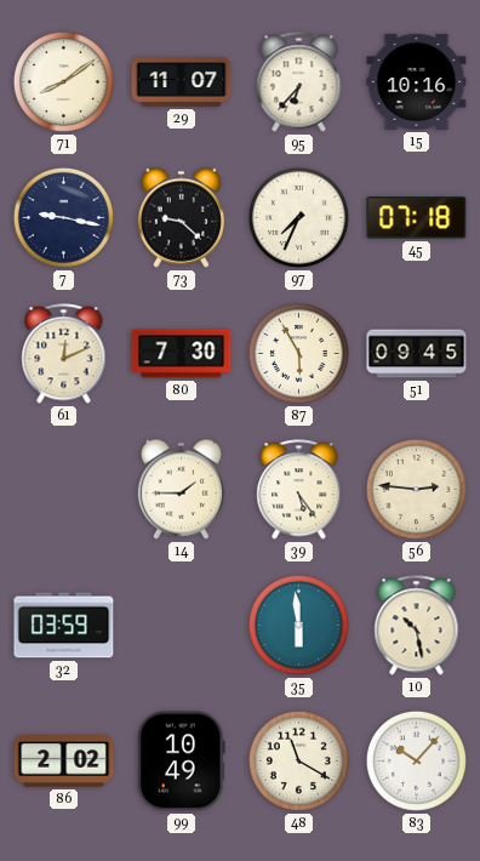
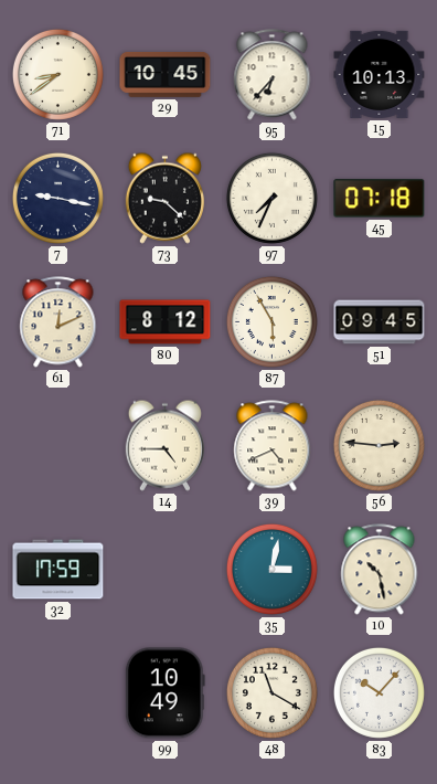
71: 8:09 -> 8:39 (57, 74)
29: 11:07 -> 10:45 (166, 75)
15: 10:16 -> 10:13 (380, 74)
80: 7:30 -> 8:12 (166, 322)
14: 1:45 -> 4:45 (164, 445)
39: 5:24 -> 4:41 (273, 446)
32: 03:59 -> 17:59 (58, 570)
35: 5:59 -> 3:02 (271, 569)
86: 2:02 -> none (64, 762)
